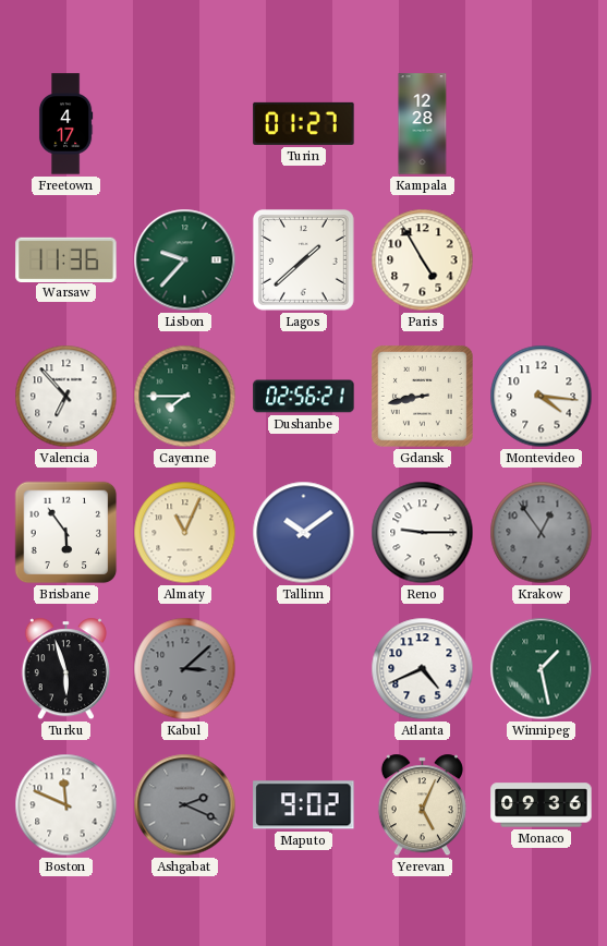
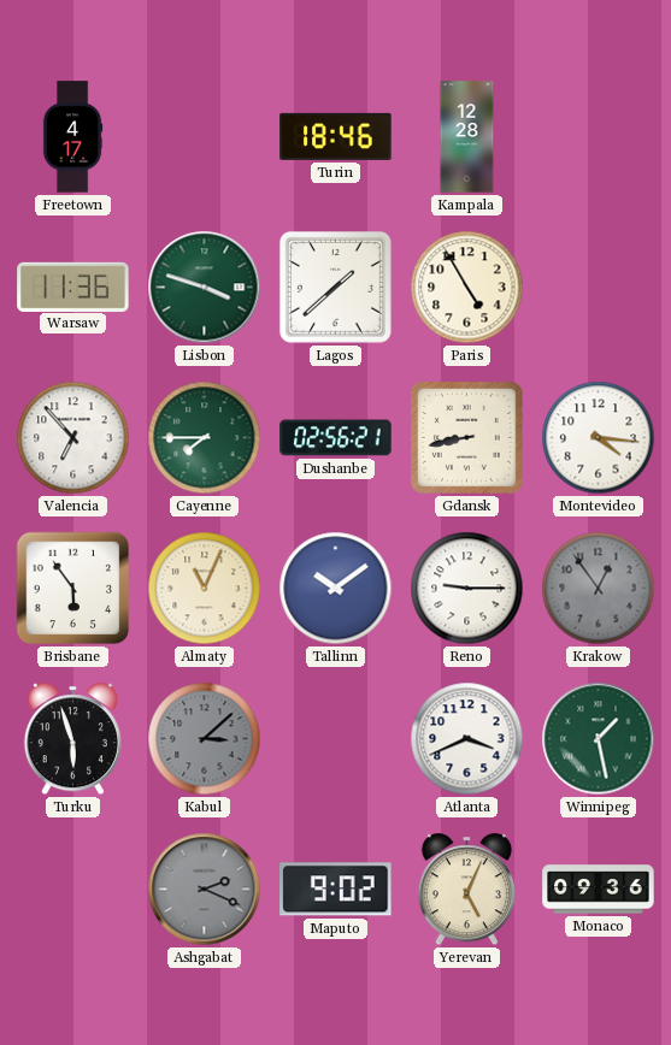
Turin: 01:27 -> 18:46 (336, 136)
Lisbon: 9:37 -> 3:48 (205, 288)
Atlanta: 4:41 -> 3:41 (467, 739)
Boston: 11:49 -> none (66, 805)
